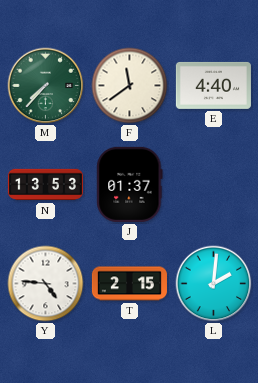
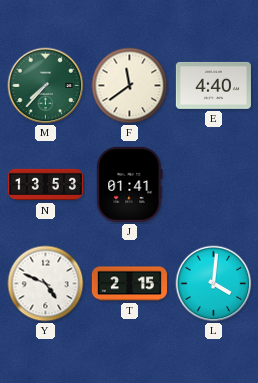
J: 01:37 -> 01:41 (130, 184)
Y: 4:46 -> 4:49 (46, 284)
L: 2:01 -> 4:01 (214, 284)
